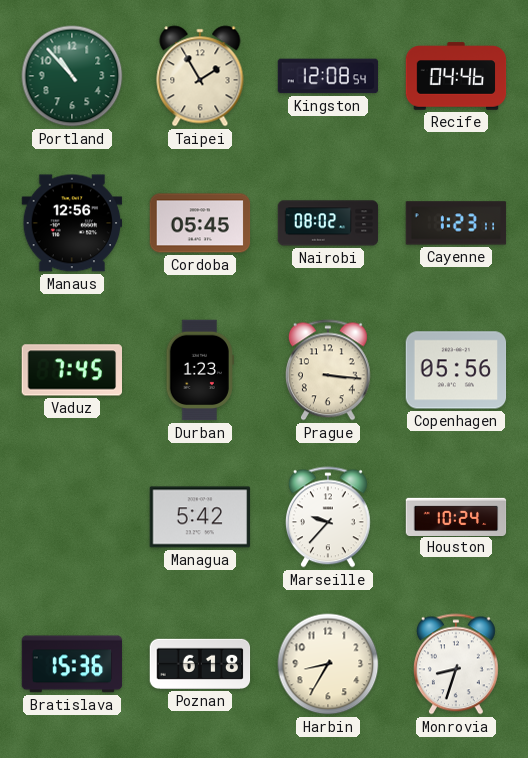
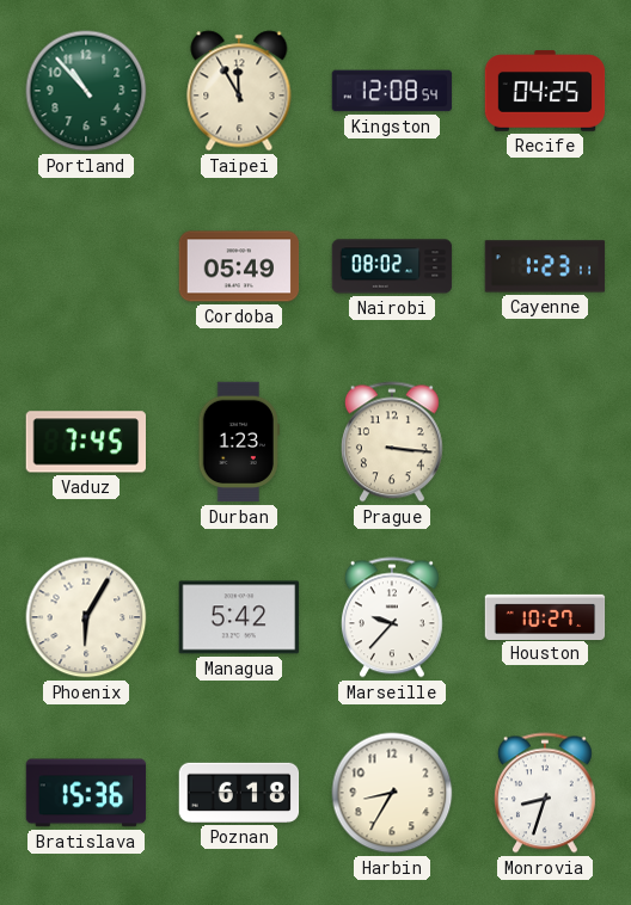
Taipei: 1:55 -> 11:55 (239, 91)
Recife: 04:46 -> 04:25 (545, 91)
Manaus: 12:56 -> none (72, 223)
Cordoba: 05:45 -> 05:49 (239, 266)
Copenhagen: 05:56 -> none (456, 370)
Phoenix: none -> 6:05 (86, 617)
Houston: 10:24 -> 10:27 (545, 616)
